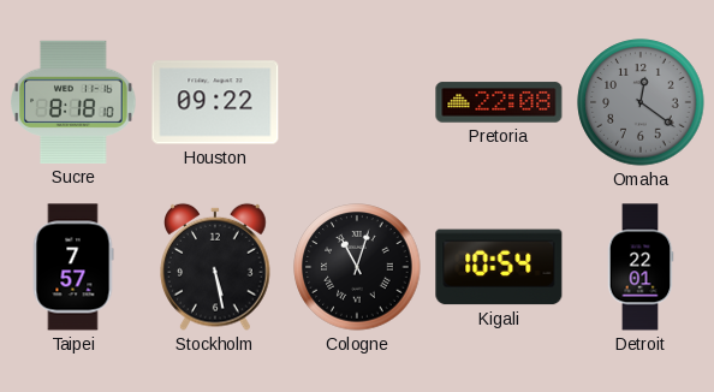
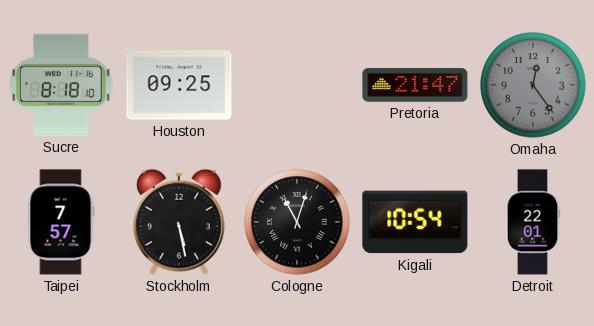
Houston: 09:22 -> 09:25 (179, 85)
Pretoria: 22:08 -> 21:47 (415, 85)
Omaha: 12:21 -> 12:24 (533, 85)
